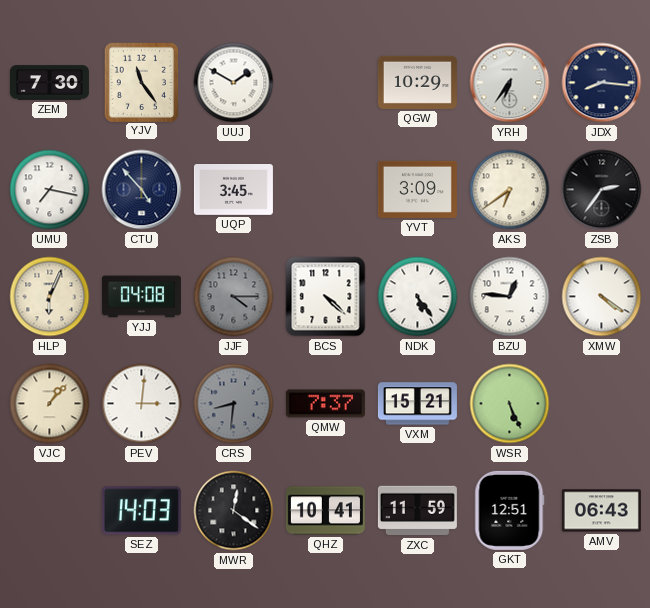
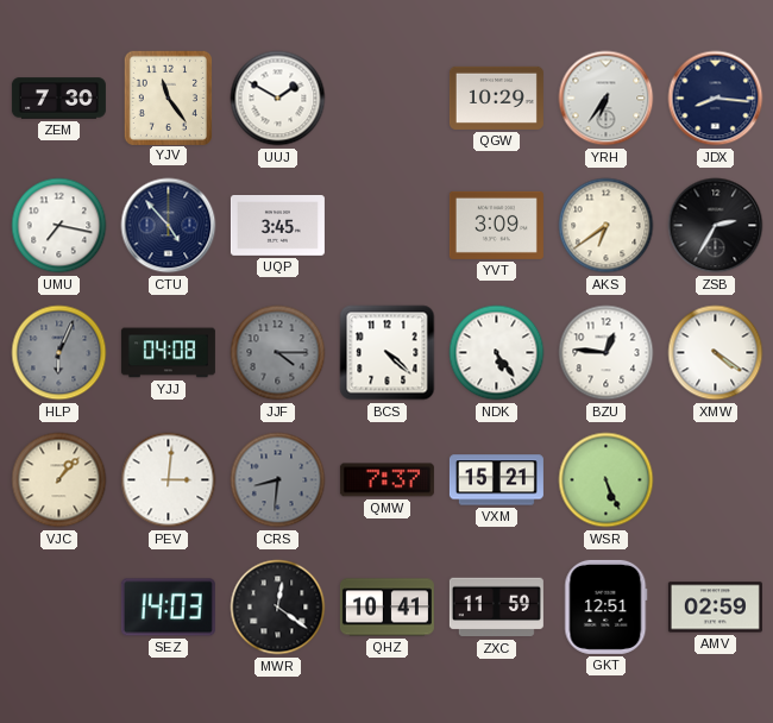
ZSB: 2:36 -> 2:35 (716, 226)
HLP dial: cream -> grey (59, 353)
AMV: 06:43 -> 02:59 (715, 608)
